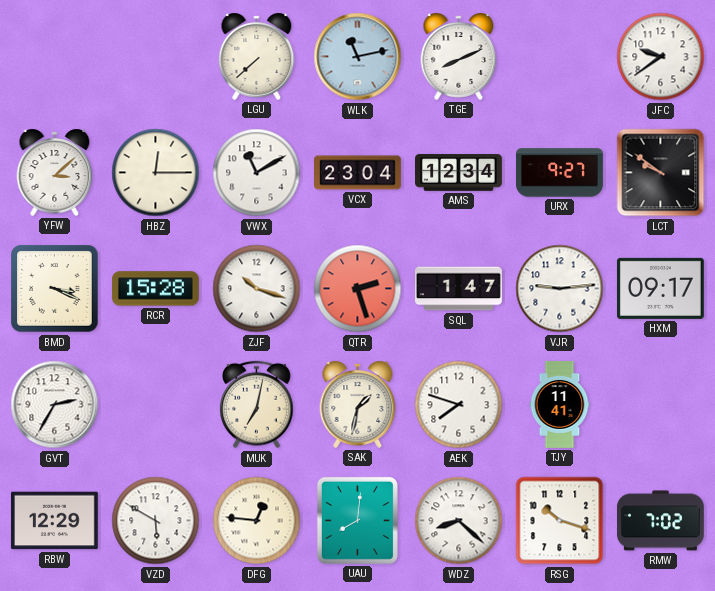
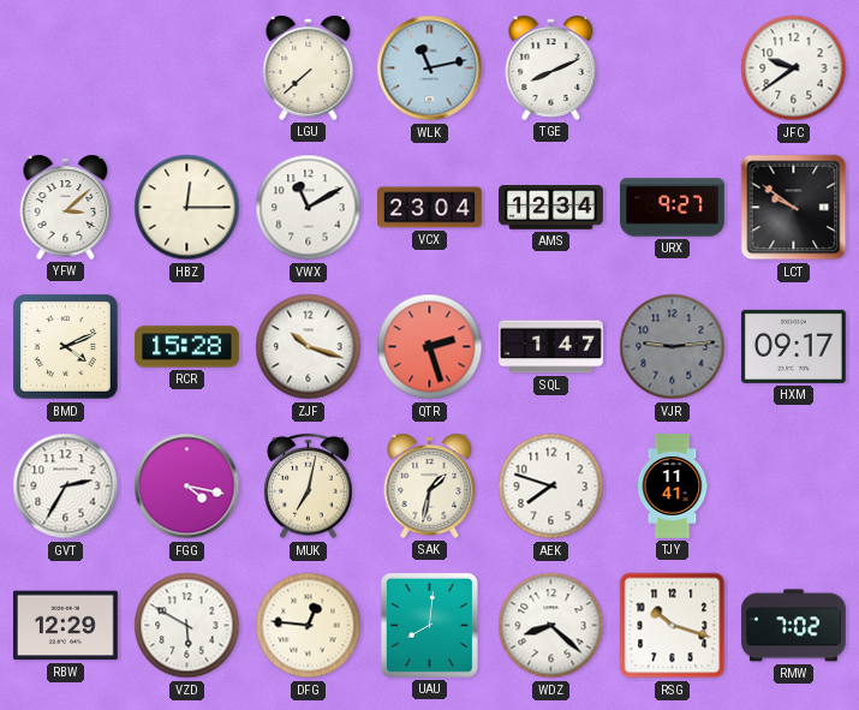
BMD: 3:19 -> 4:11 (66, 347)
VJR dial: white -> grey (673, 347)
FGG: none -> 4:17 (187, 487)
